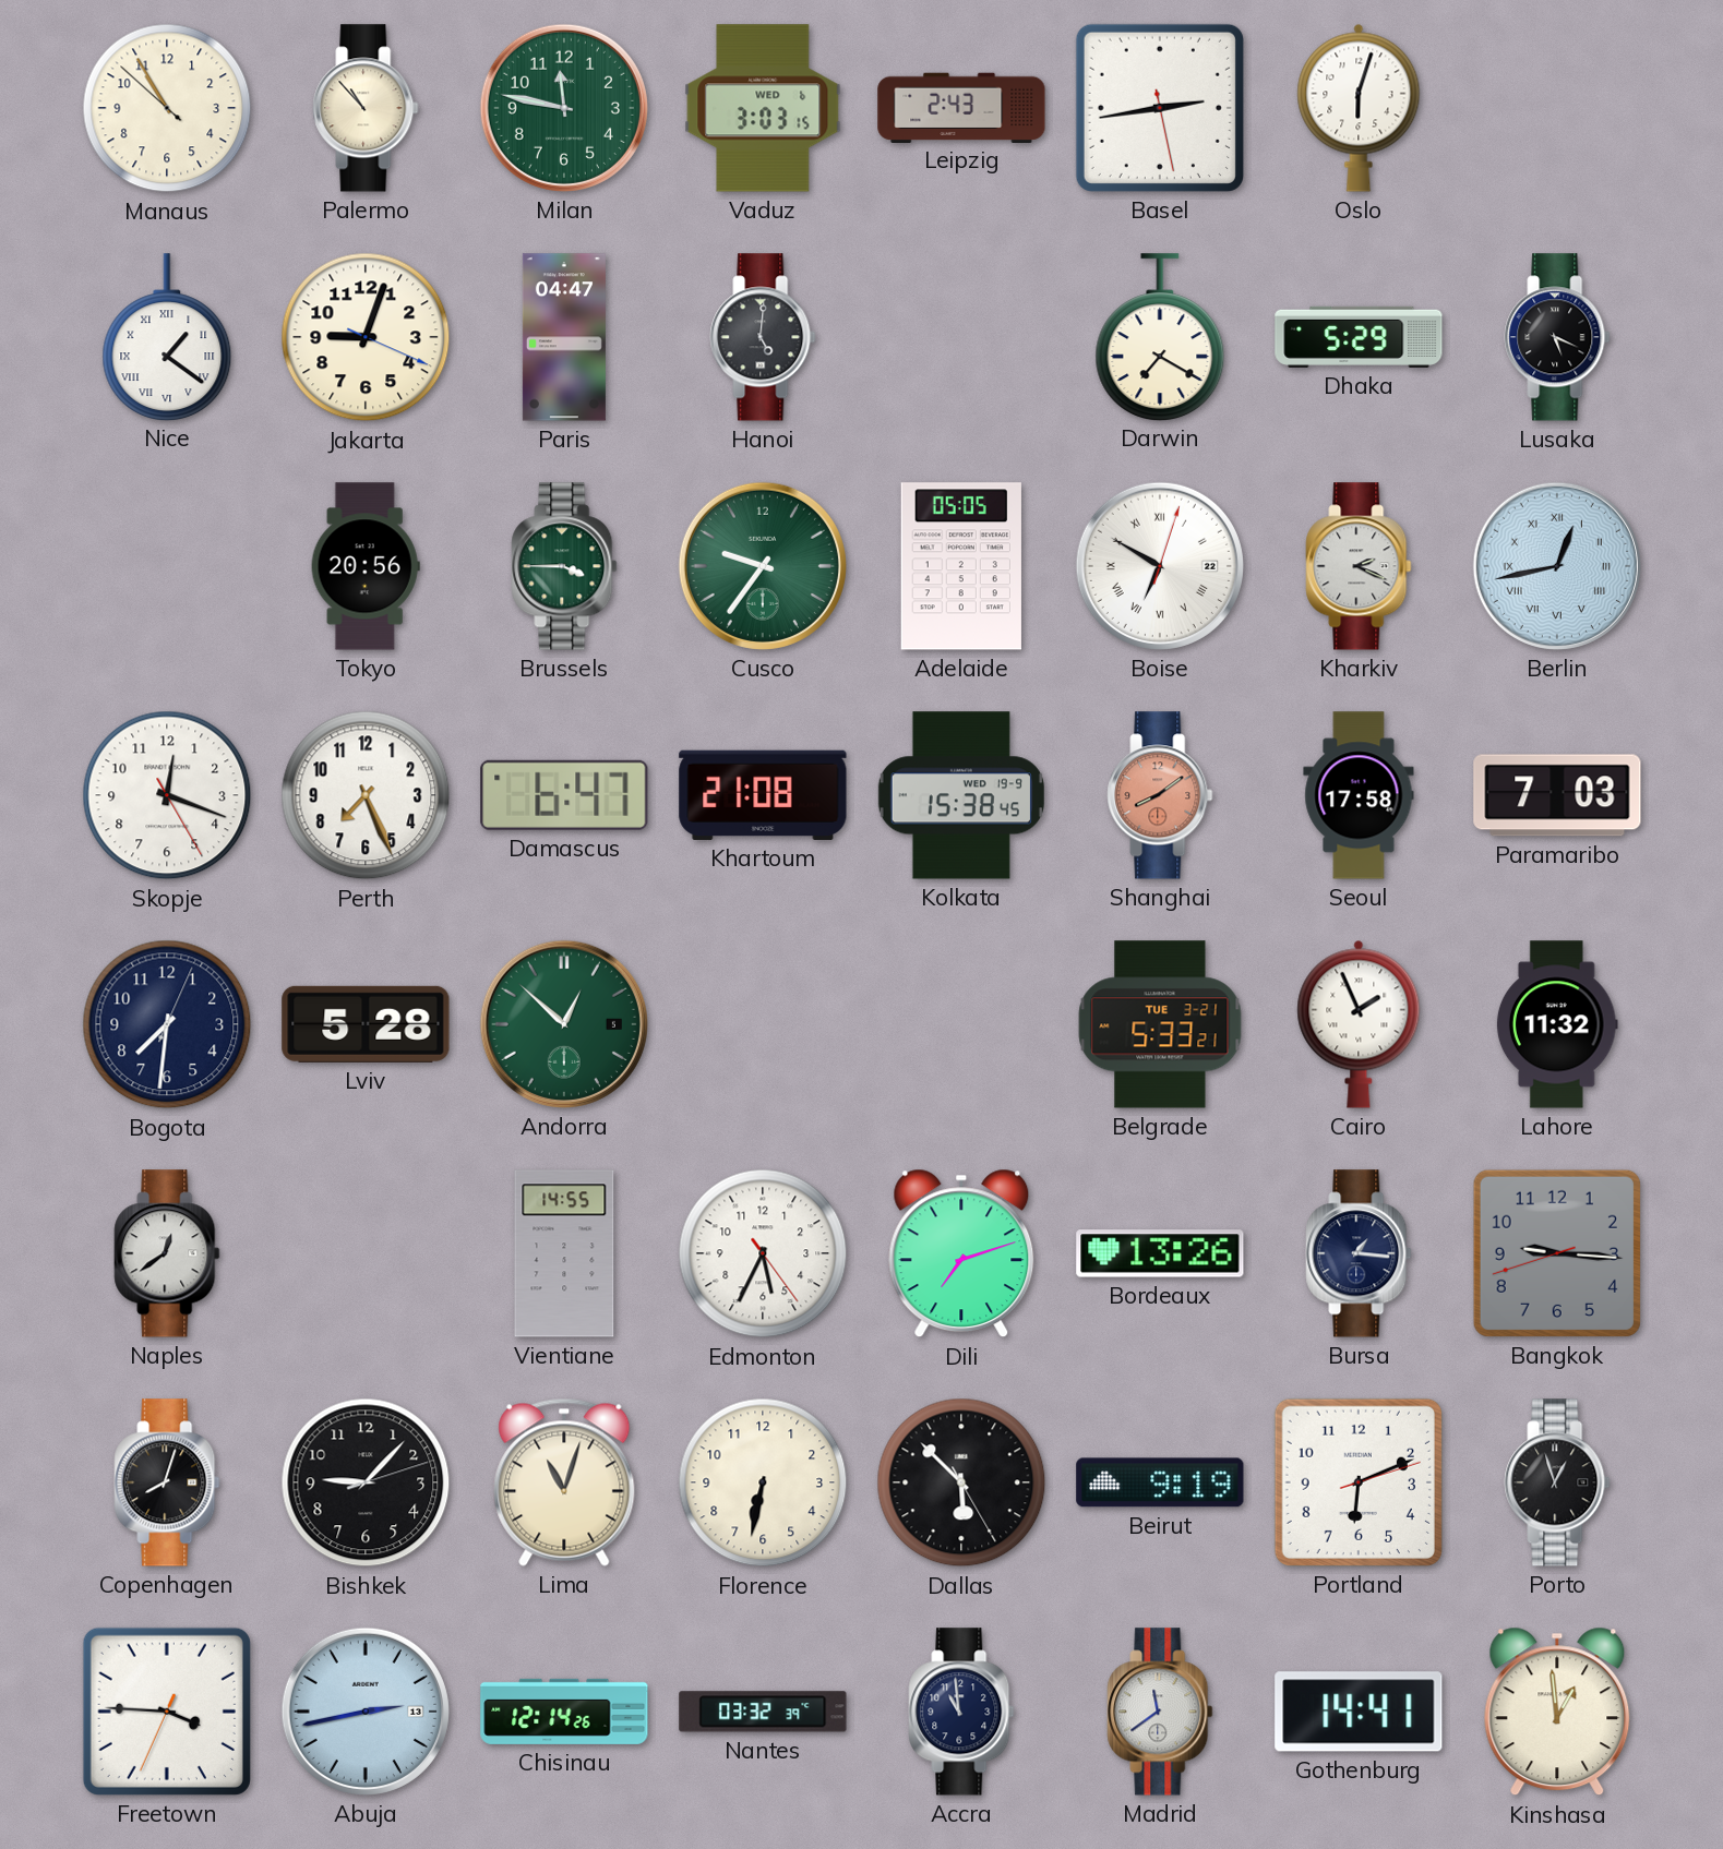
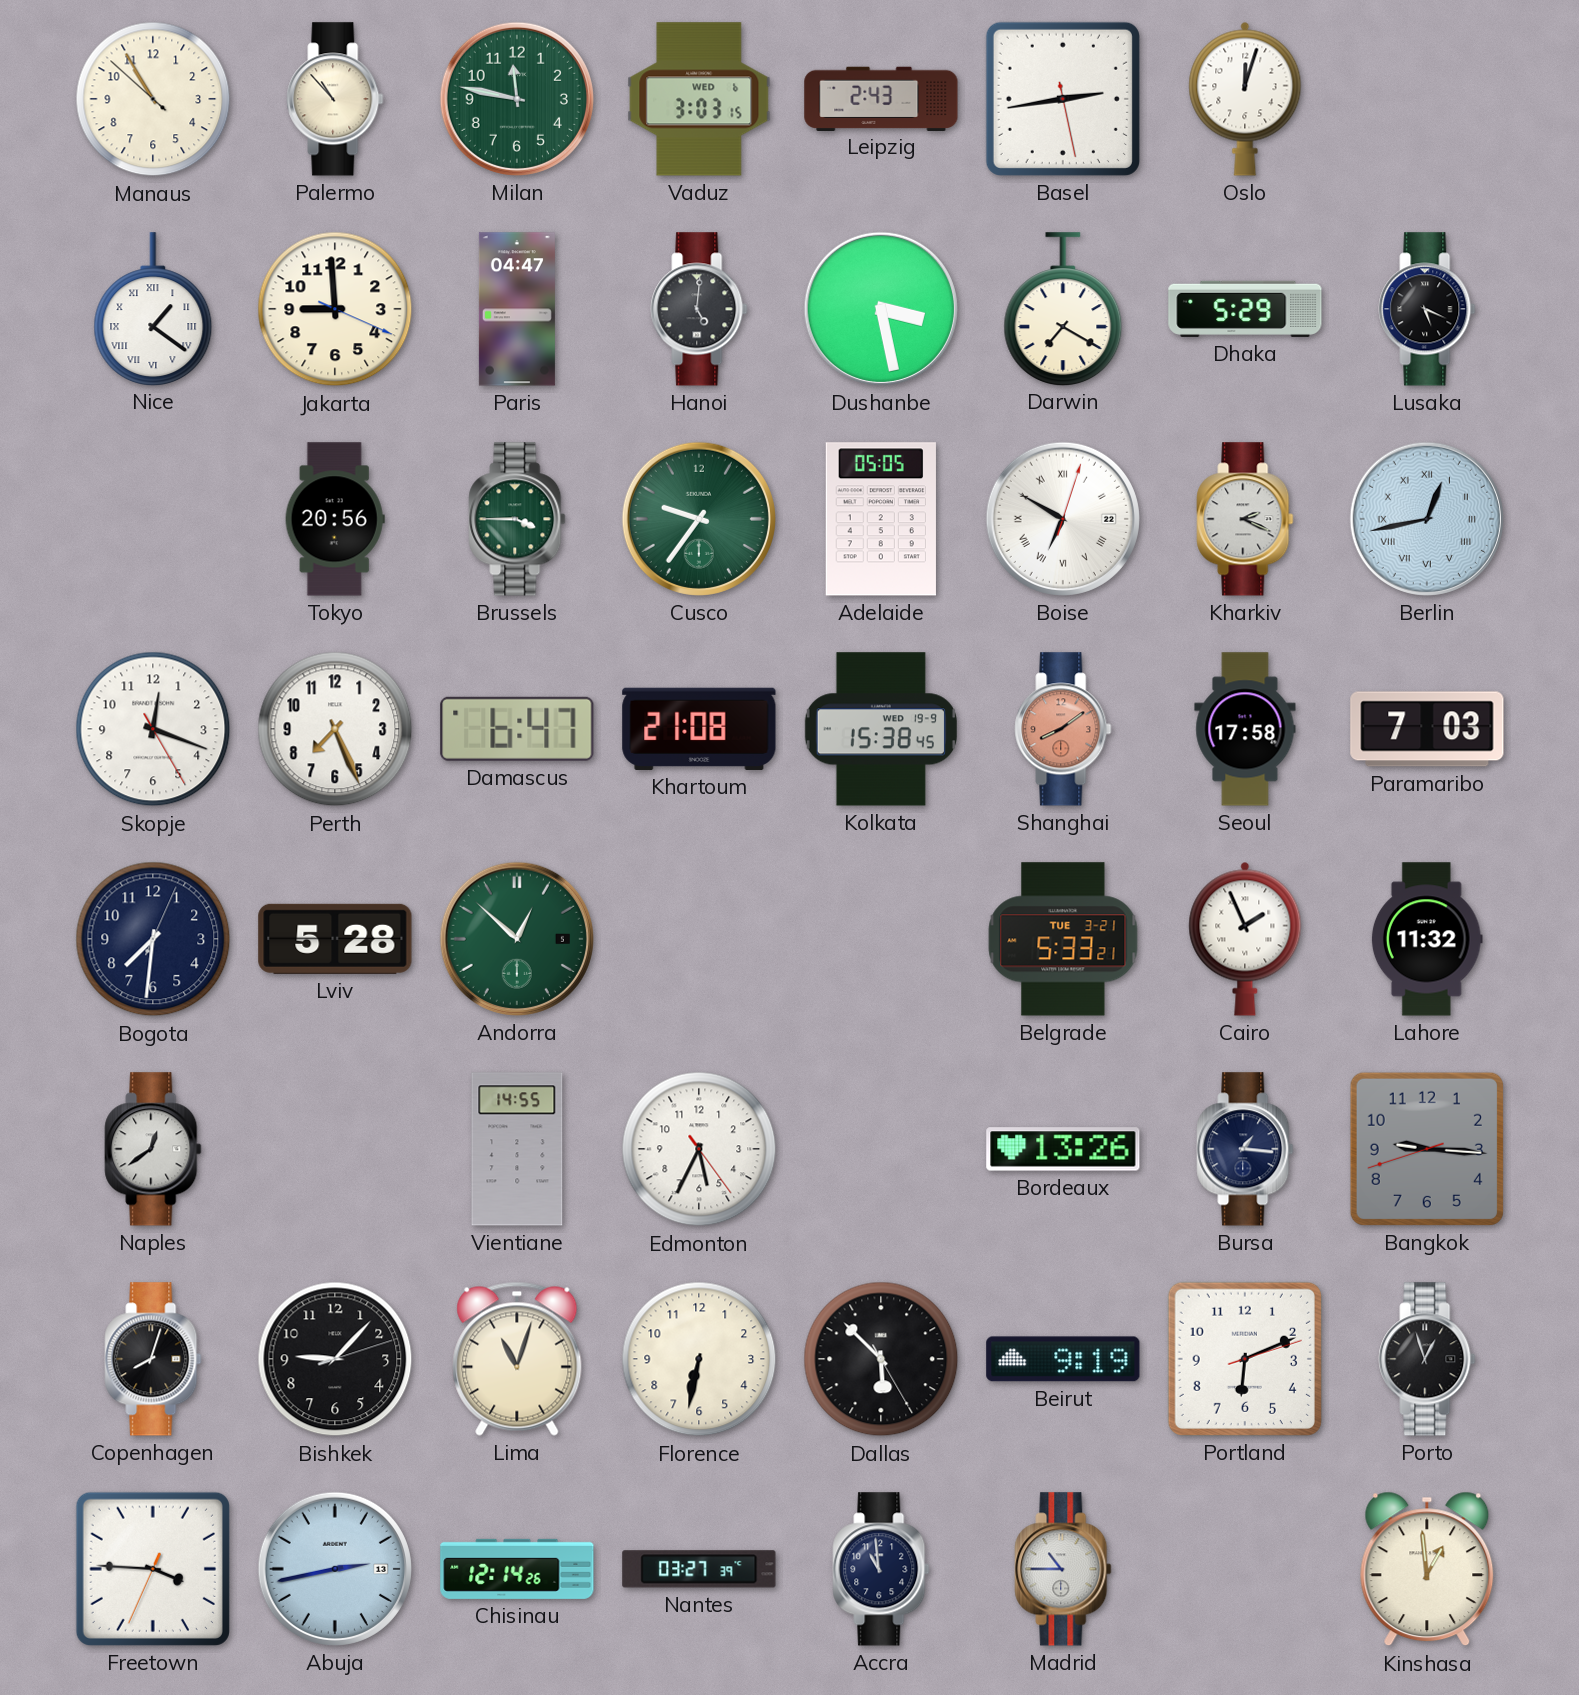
Oslo: 6:03 -> 12:03 (1245, 99)
Jakarta: 9:03 -> 8:59 (335, 309)
Dushanbe: none -> 3:28 (881, 309)
Dili: 7:12 -> none (961, 1253)
Nantes: 03:32 -> 03:27 (699, 1569)
Madrid: 11:39 -> 10:45 (1063, 1569)
Gothenburg: 14:41 -> none (1359, 1712)
